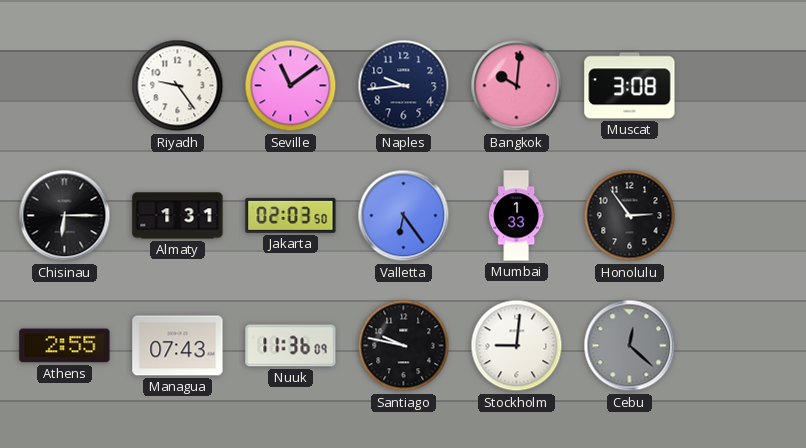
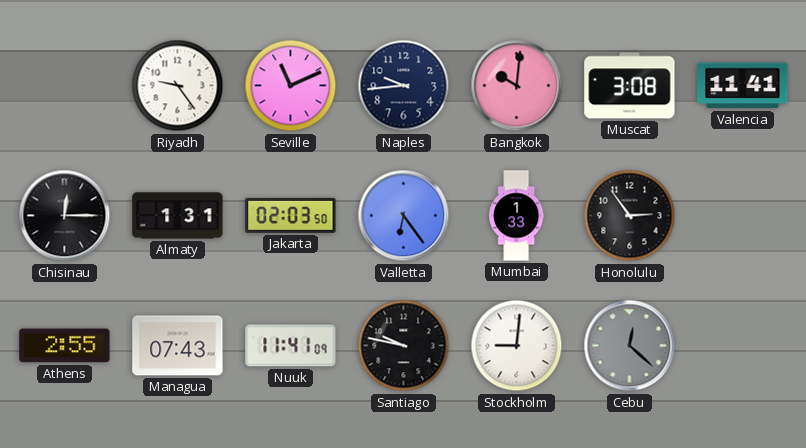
Seville: 11:09 -> 11:11 (291, 86)
Valencia: none -> 11:41 (743, 86)
Chisinau: 6:15 -> 12:15 (65, 216)
Nuuk: 11:36 -> 11:41 (291, 346)
